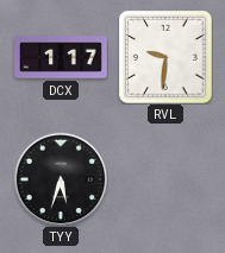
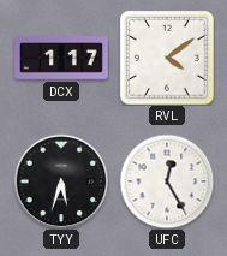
RVL: 9:31 -> 4:09 (167, 58)
UFC: none -> 12:25 (167, 181)
